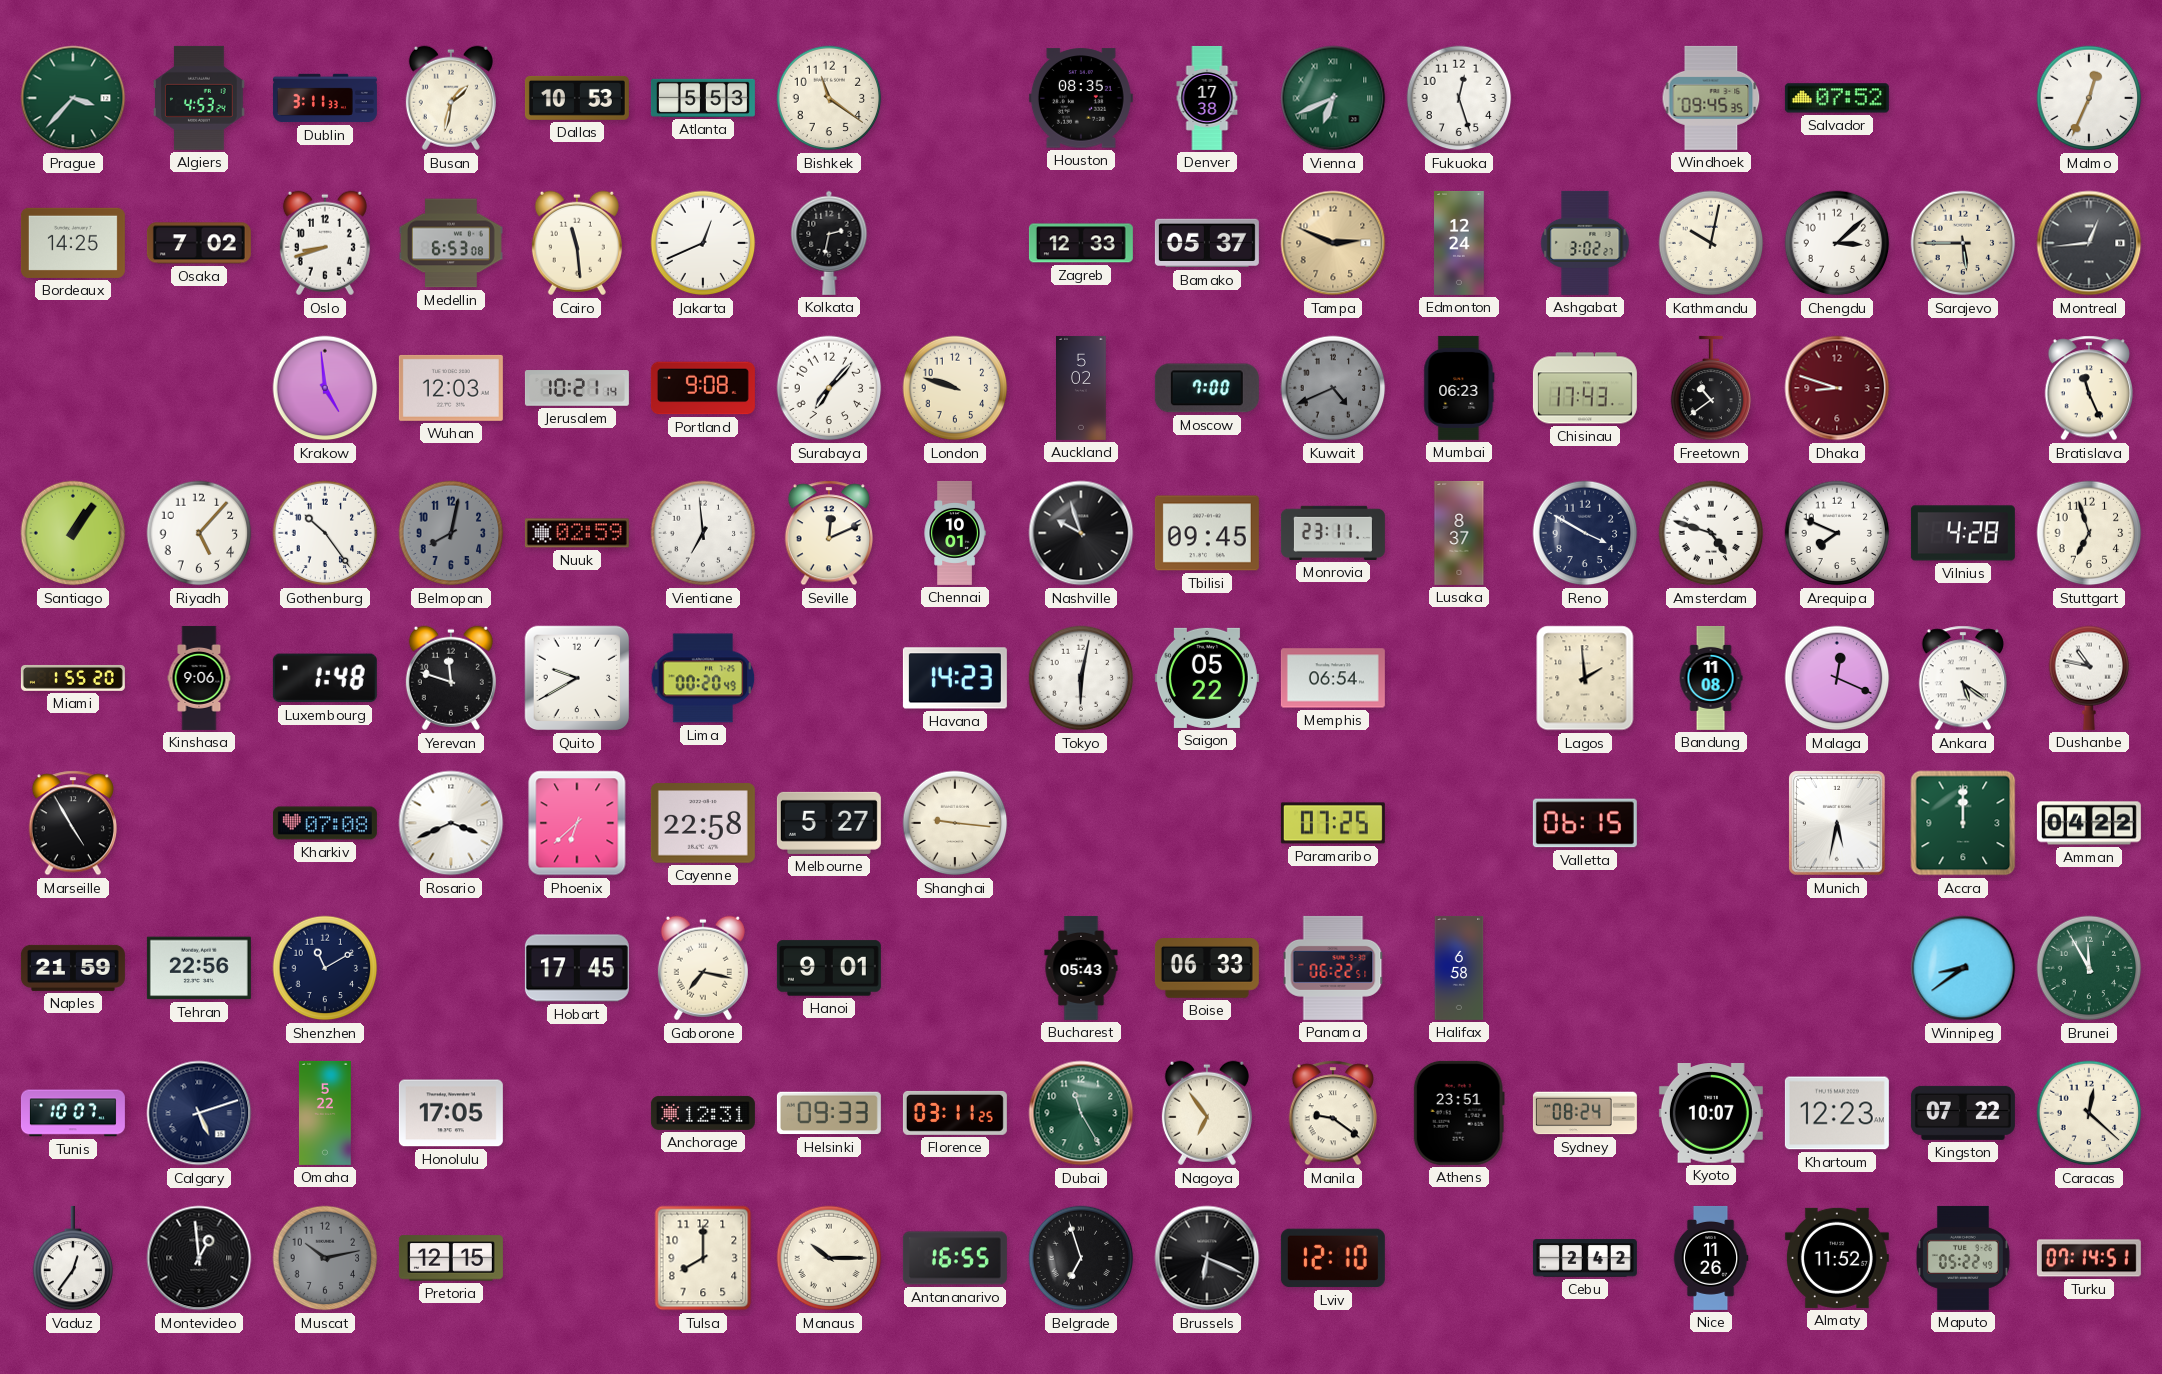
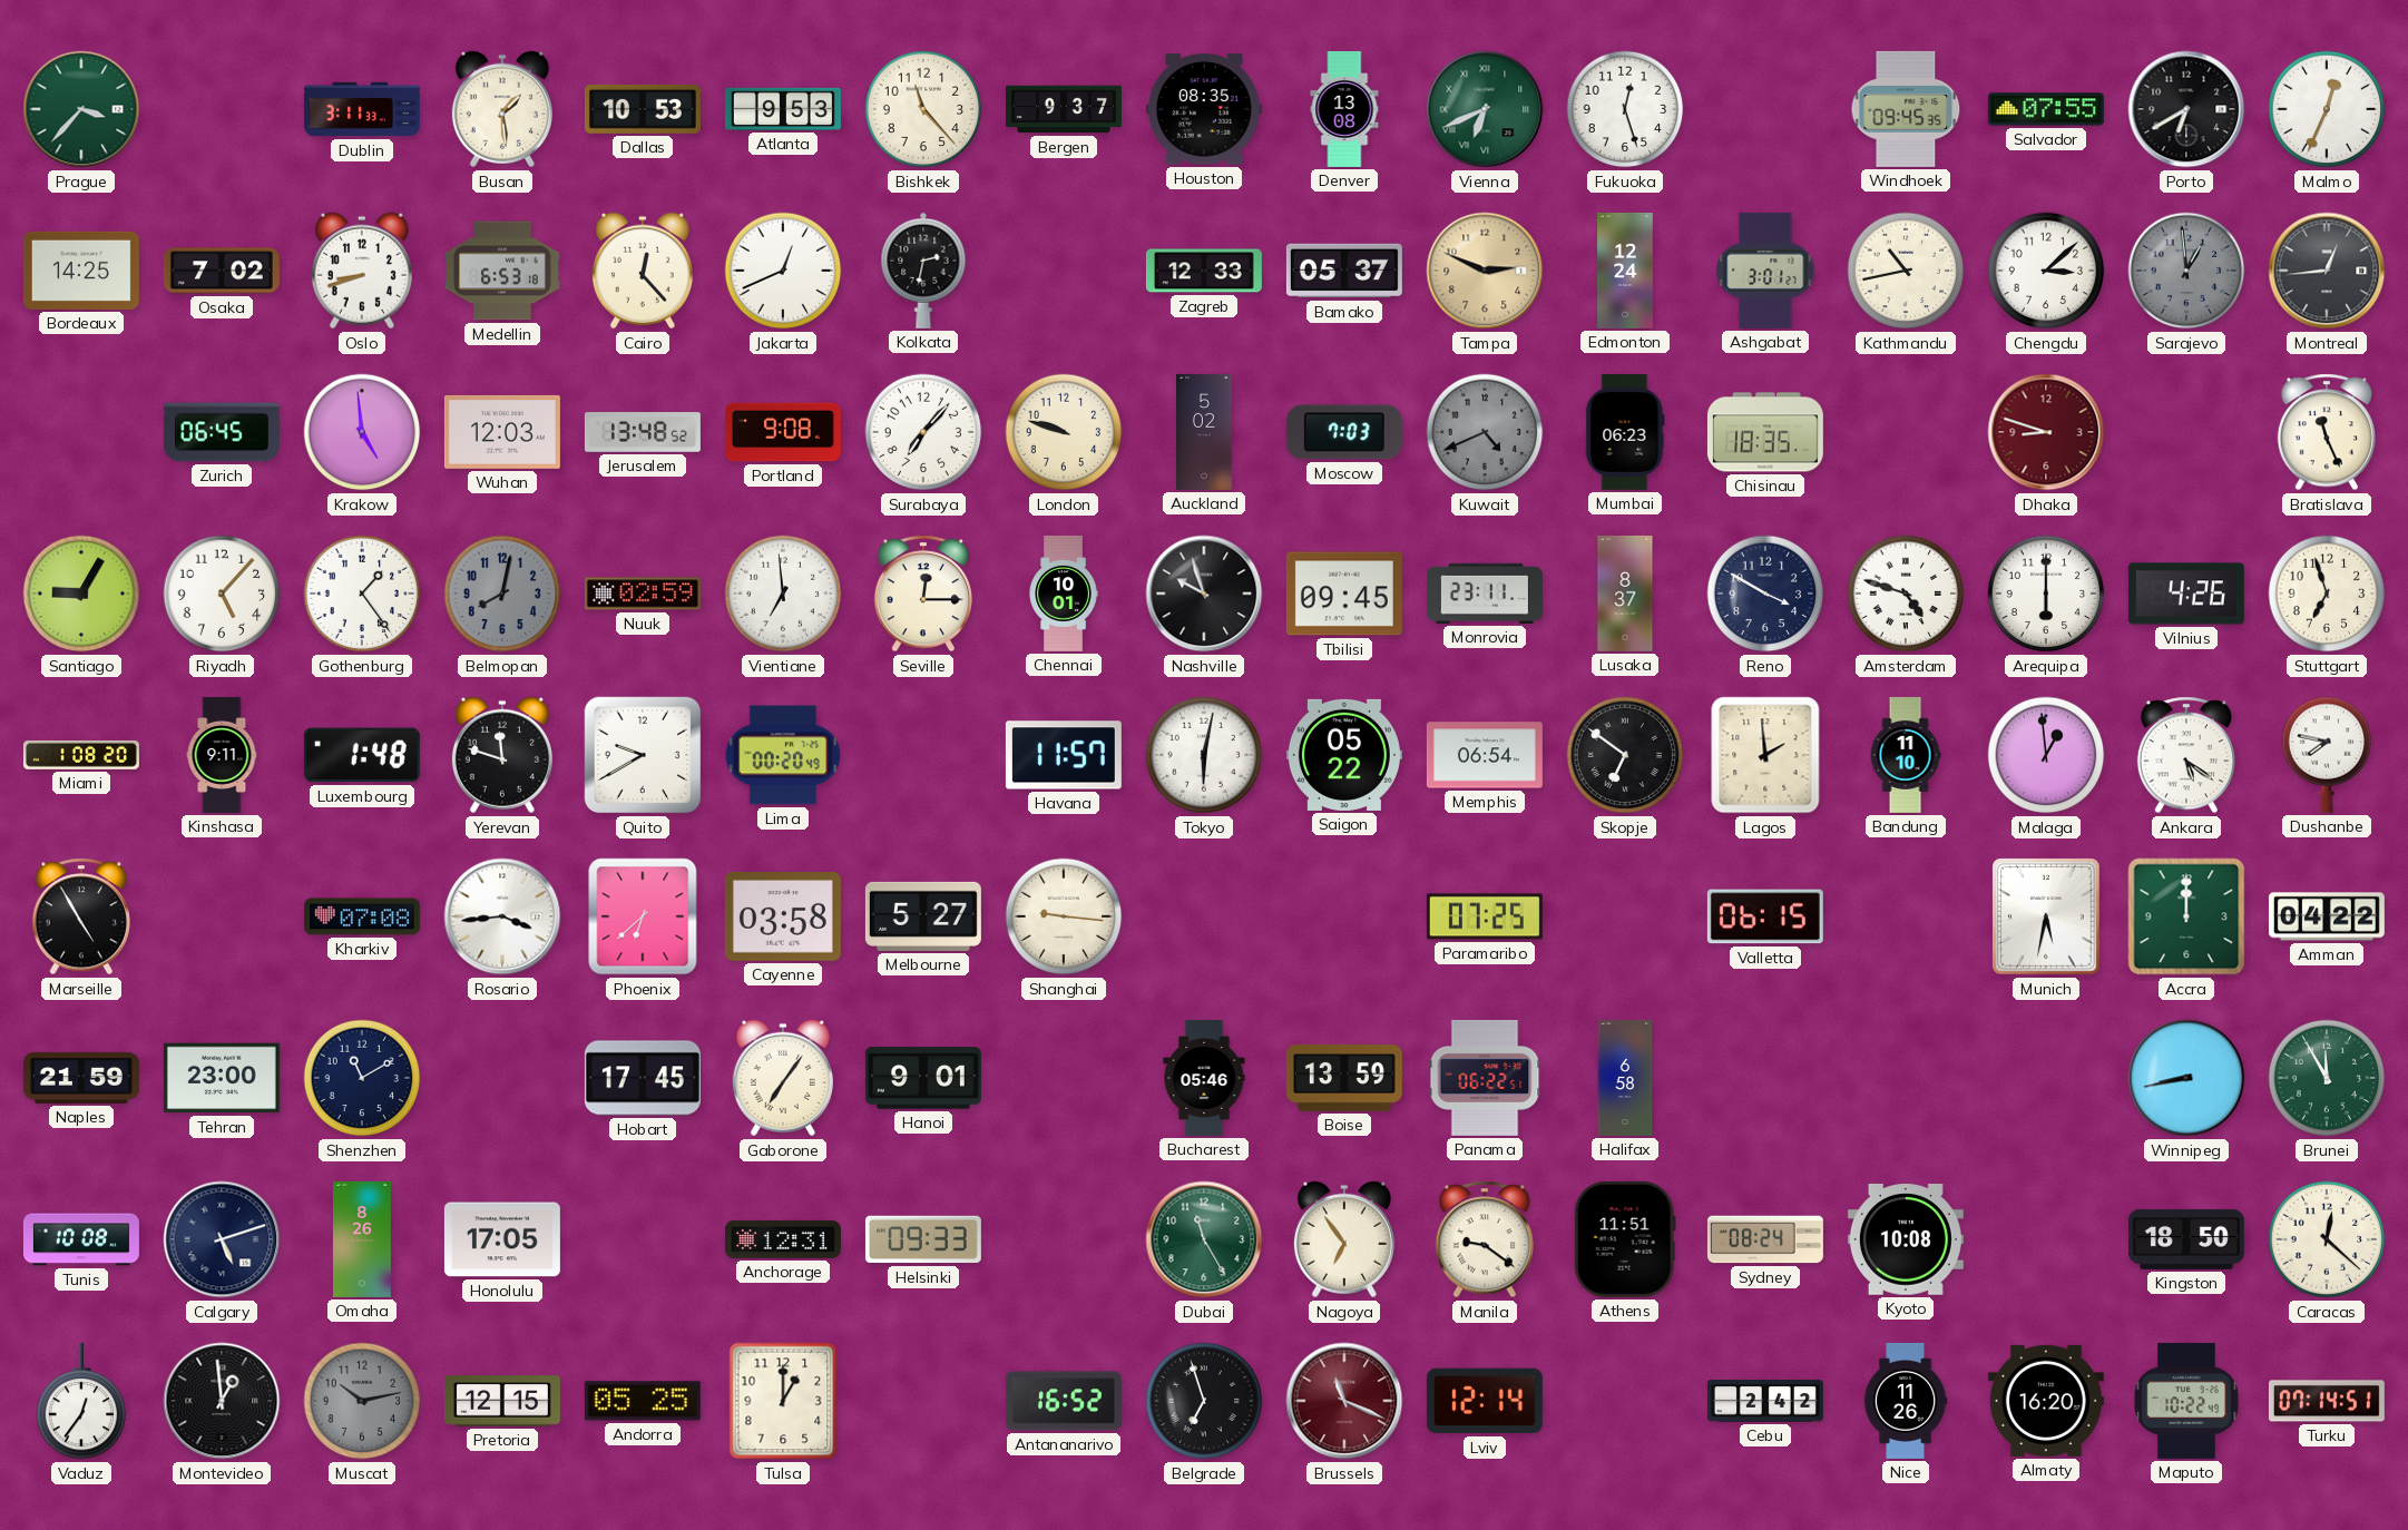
Algiers: 4:53 -> none (200, 98)
Busan: 1:32 -> 1:29 (502, 109)
Atlanta: 5:53 -> 9:53 (783, 109)
Bishkek: 11:21 -> 11:23 (923, 109)
Bergen: none -> 9:37 (1064, 109)
Denver: 17:38 -> 13:08 (1344, 109)
Salvador: 07:52 -> 07:55 (2046, 109)
Porto: none -> 6:40 (2186, 109)
Medellin: 6:53:08 -> 6:53:18 (502, 271)
Cairo: 11:29 -> 12:23 (643, 271)
Ashgabat: 3:02 -> 3:01 (1765, 271)
Kathmandu: 10:02 -> 10:43 (1906, 271)
Sarajevo: 5:45 -> 12:59 (2186, 271)
Sarajevo dial: cream -> grey (2186, 271)
Zurich: none -> 06:45 (222, 432)
Jerusalem: 10:21 -> 13:48 (643, 432)
Moscow: 7:00 -> 7:03 (1344, 432)
Chisinau: 17:43 -> 18:35 (1765, 432)
Freetown: 10:39 -> none (1711, 388)
Santiago: 1:06 -> 9:05 (81, 594)
Gothenburg: 10:24 -> 1:24 (362, 594)
Seville: 12:11 -> 12:15 (922, 594)
Arequipa: 7:49 -> 6:00 (2046, 594)
Vilnius: 4:28 -> 4:26 (2186, 594)
Miami: 1:55 -> 1:08 (81, 755)
Kinshasa: 9:06 -> 9:11 (222, 755)
Havana: 14:23 -> 11:57 (1064, 755)
Skopje: none -> 6:51 (1625, 755)
Bandung: 11:08 -> 11:10 (1906, 755)
Malaga: 12:19 -> 12:59 (2046, 755)
Dushanbe: 10:47 -> 7:47 (2327, 755)
Rosario: 3:41 -> 3:44 (502, 916)
Cayenne: 22:58 -> 03:58 (783, 916)
Tehran: 22:56 -> 23:00 (222, 1078)
Gaborone: 7:17 -> 7:06 (783, 1078)
Bucharest: 05:43 -> 05:46 (1204, 1078)
Boise: 06:33 -> 13:59 (1344, 1079)
Winnipeg: 8:39 -> 8:43 (2186, 1078)
Tunis: 10:07 -> 10:08 (81, 1239)
Omaha: 5:22 -> 8:26 (362, 1239)
Florence: 03:11 -> none (955, 1113)
Athens: 23:51 -> 11:51 (1625, 1239)
Kyoto: 10:07 -> 10:08 (1906, 1240)
Khartoum: 12:23 -> none (1837, 1113)
Kingston: 07:22 -> 18:50 (2186, 1239)
Andorra: none -> 05:25 (643, 1401)
Tulsa: 8:00 -> 1:00 (783, 1401)
Manaus: 10:15 -> none (829, 1258)
Antananarivo: 16:55 -> 16:52 (1064, 1401)
Brussels: 6:19 -> 11:19 (1344, 1401)
Brussels dial: black -> burgundy (1344, 1401)
Lviv: 12:10 -> 12:14 (1485, 1401)
Almaty: 11:52 -> 16:20 (2046, 1401)
Maputo: 05:22 -> 10:22 (2186, 1401)
